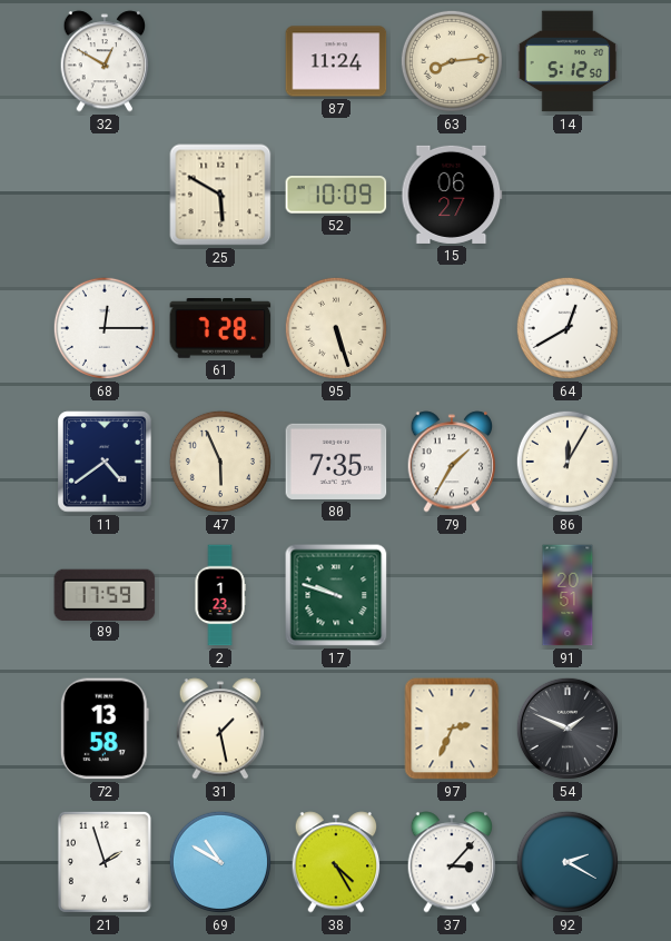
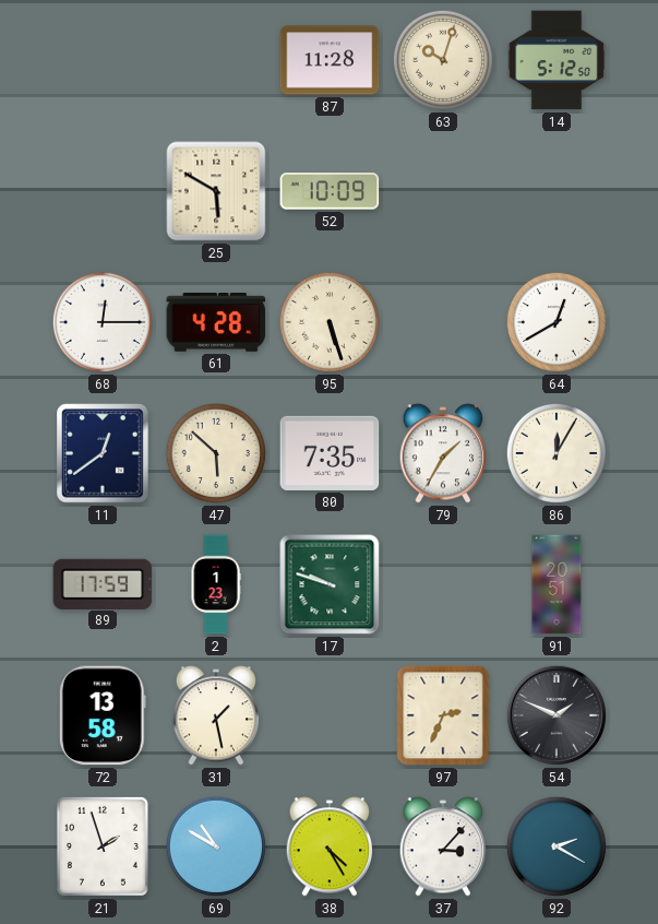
32: 12:50 -> none (105, 61)
87: 11:24 -> 11:28 (330, 60)
63: 8:14 -> 10:03 (443, 60)
15: 06:27 -> none (452, 195)
61: 7:28 -> 4:28 (216, 323)
11: 4:39 -> 12:39 (103, 453)
47: 5:56 -> 5:52 (216, 453)
